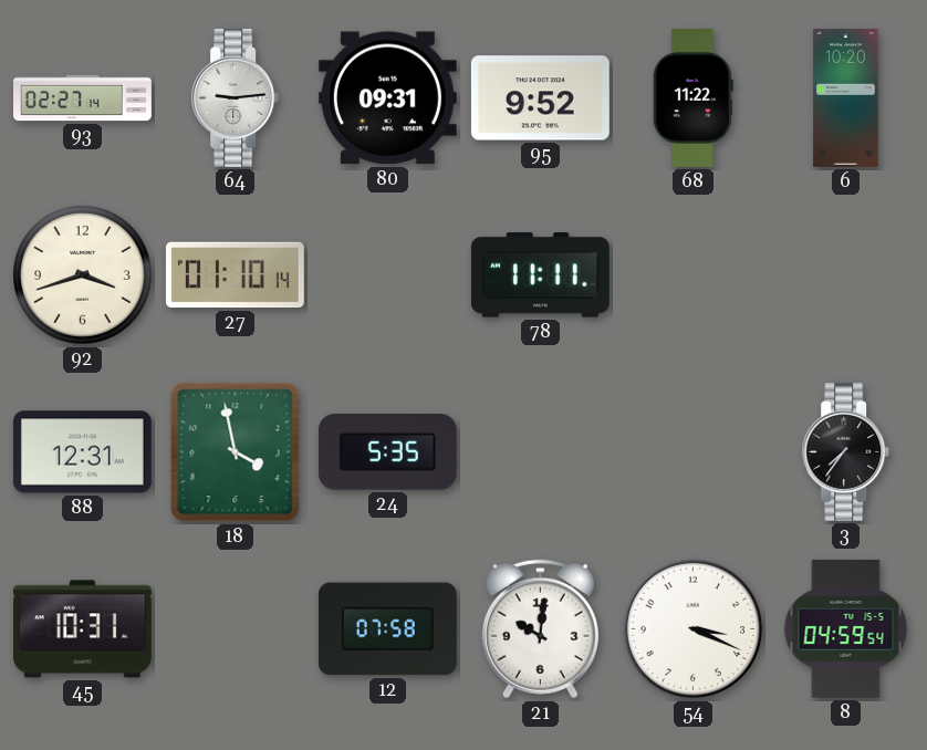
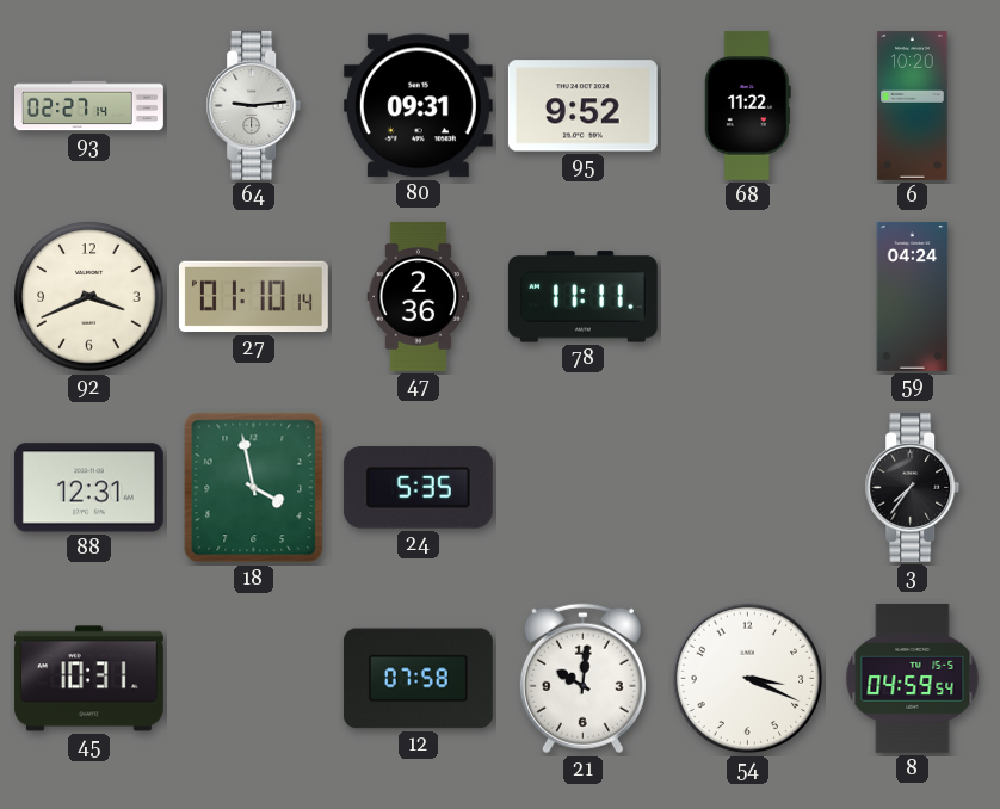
92: 3:42 -> 3:41 (89, 297)
47: none -> 2:36 (419, 297)
59: none -> 04:24 (913, 297)
